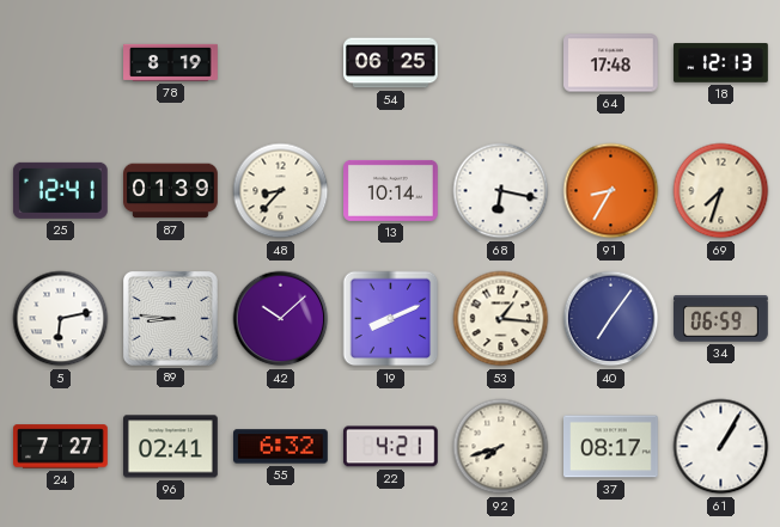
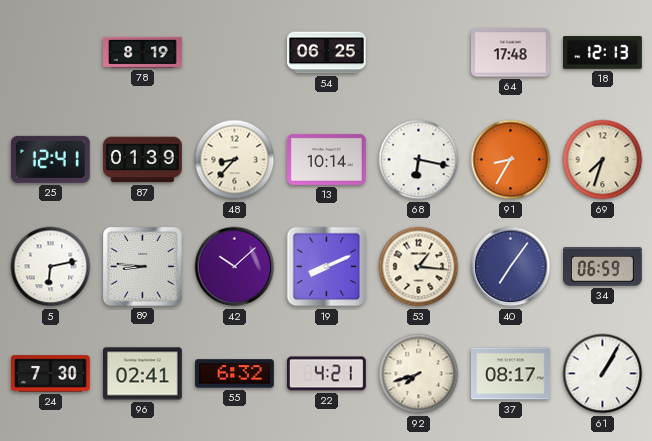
24: 7:27 -> 7:30 (51, 374)
